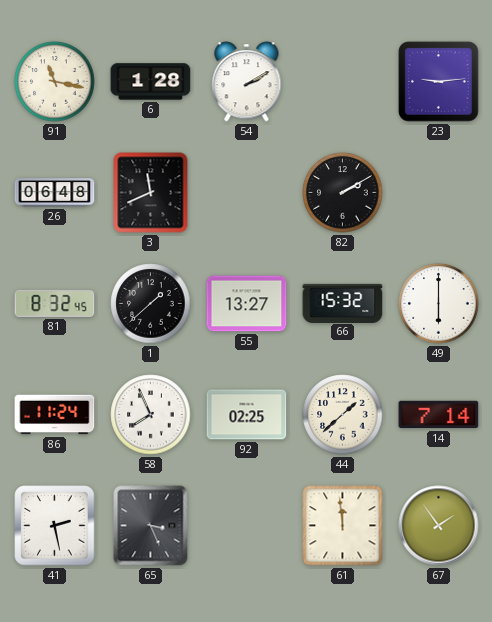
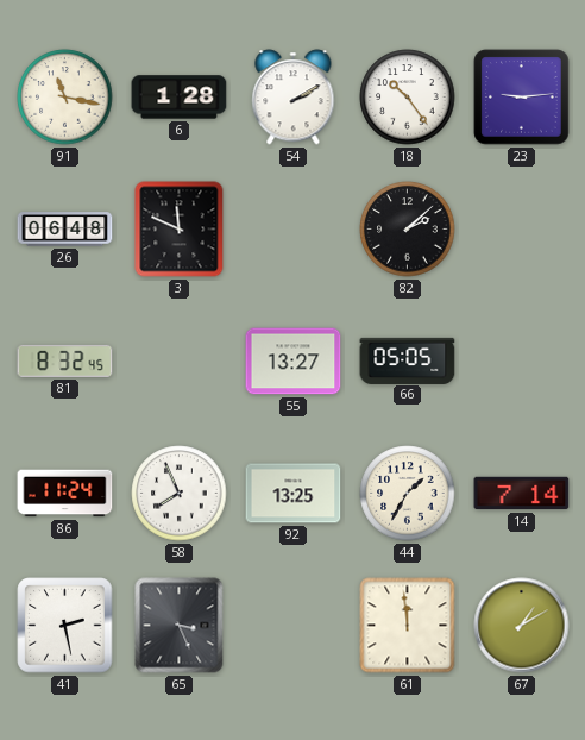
18: none -> 10:24 (408, 98)
3: 11:41 -> 11:49 (180, 230)
82: 2:10 -> 2:08 (408, 230)
1: 1:38 -> none (151, 304)
66: 15:32 -> 05:05 (408, 360)
49: 6:00 -> none (439, 304)
92: 02:25 -> 13:25 (294, 494)
44: 1:38 -> 1:35 (408, 494)
67: 1:54 -> 1:10 (522, 626)
